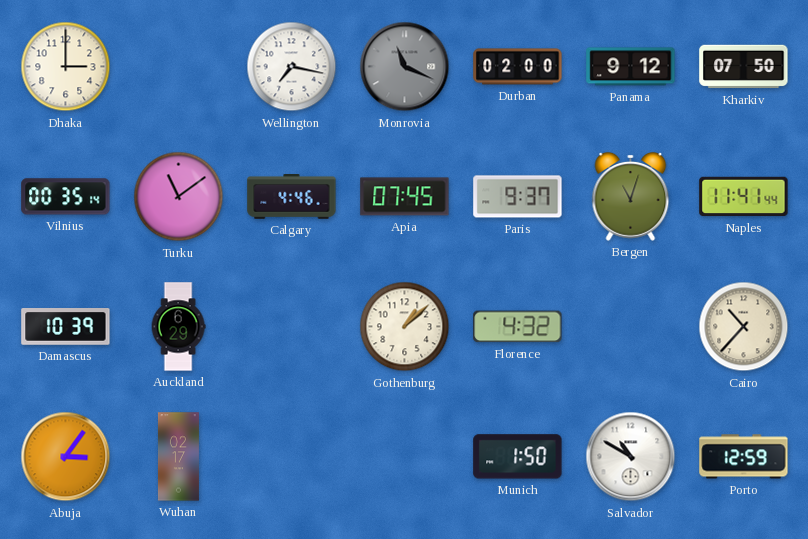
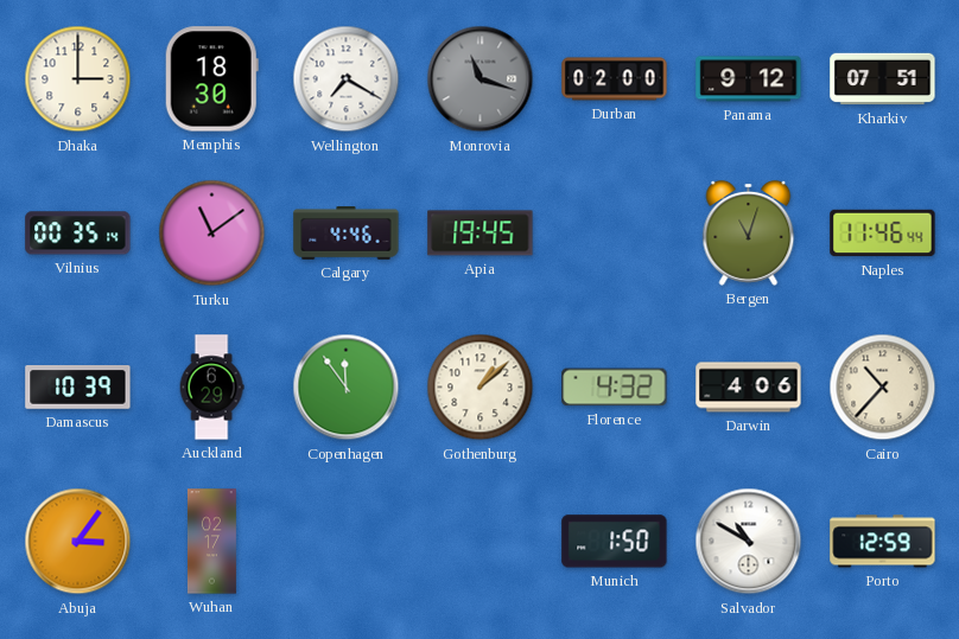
Memphis: none -> 18:30 (211, 79)
Wellington: 7:17 -> 7:20 (347, 79)
Monrovia: 11:19 -> 11:18 (481, 79)
Kharkiv: 07:50 -> 07:51 (883, 79)
Apia: 07:45 -> 19:45 (481, 234)
Paris: 9:37 -> none (518, 197)
Naples: 11:41 -> 11:46 (883, 234)
Copenhagen: none -> 11:54 (347, 388)
Darwin: none -> 4:06 (749, 388)
